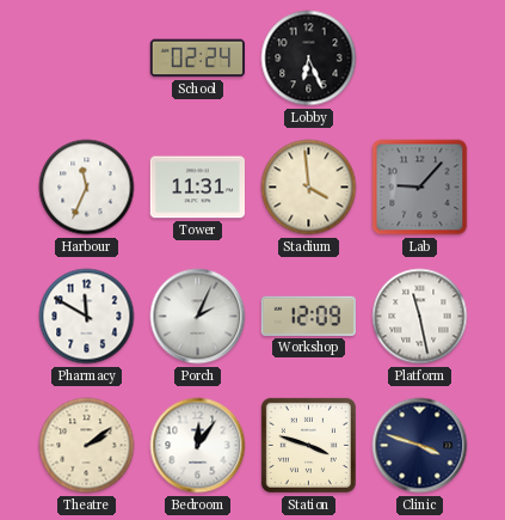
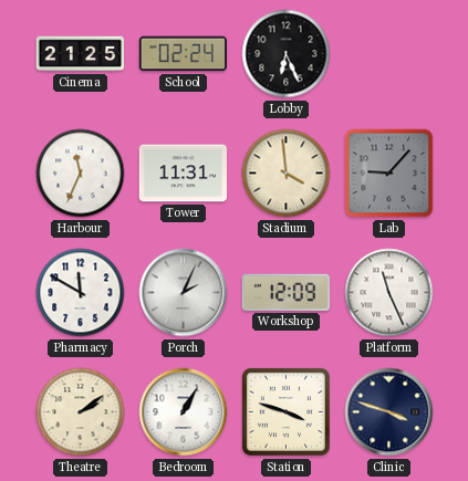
Cinema: none -> 21:25 (81, 54)
Platform: 11:28 -> 11:26 (389, 293)
Bedroom: 12:06 -> 1:05 (184, 412)
